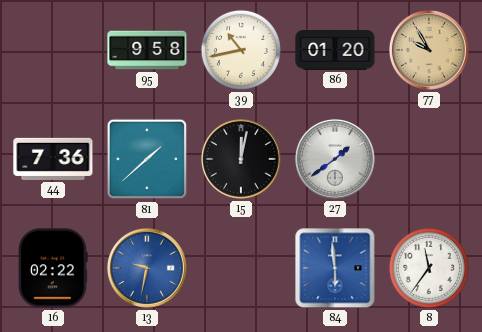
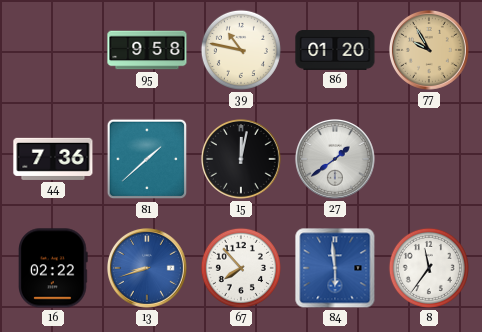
39: 10:43 -> 10:47 (241, 50)
13: 9:32 -> 8:42 (148, 269)
67: none -> 7:53 (241, 268)
